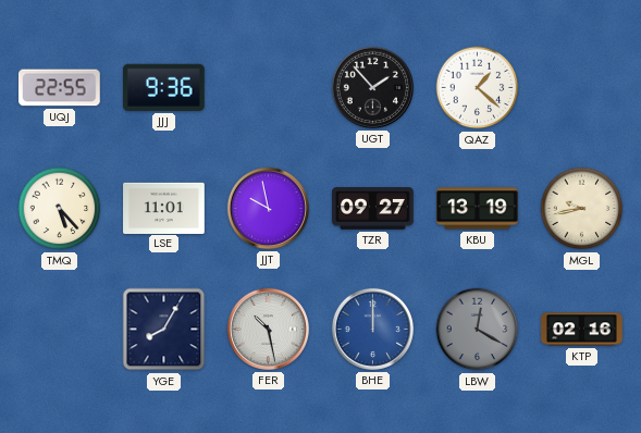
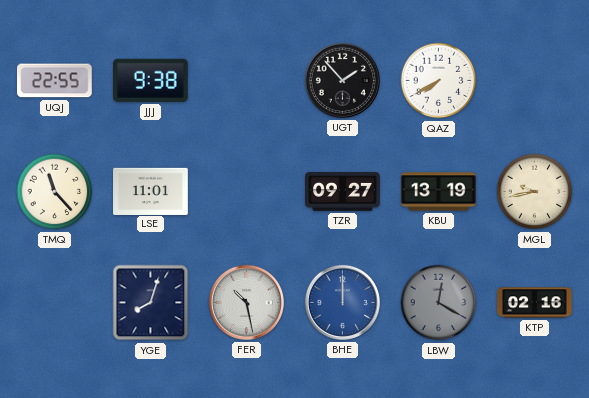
JJJ: 9:36 -> 9:38 (150, 80)
QAZ: 1:22 -> 7:40 (439, 81)
TMQ: 5:23 -> 11:23 (55, 192)
JJT: 9:58 -> none (268, 208)
YGE: 8:05 -> 8:03 (151, 303)
